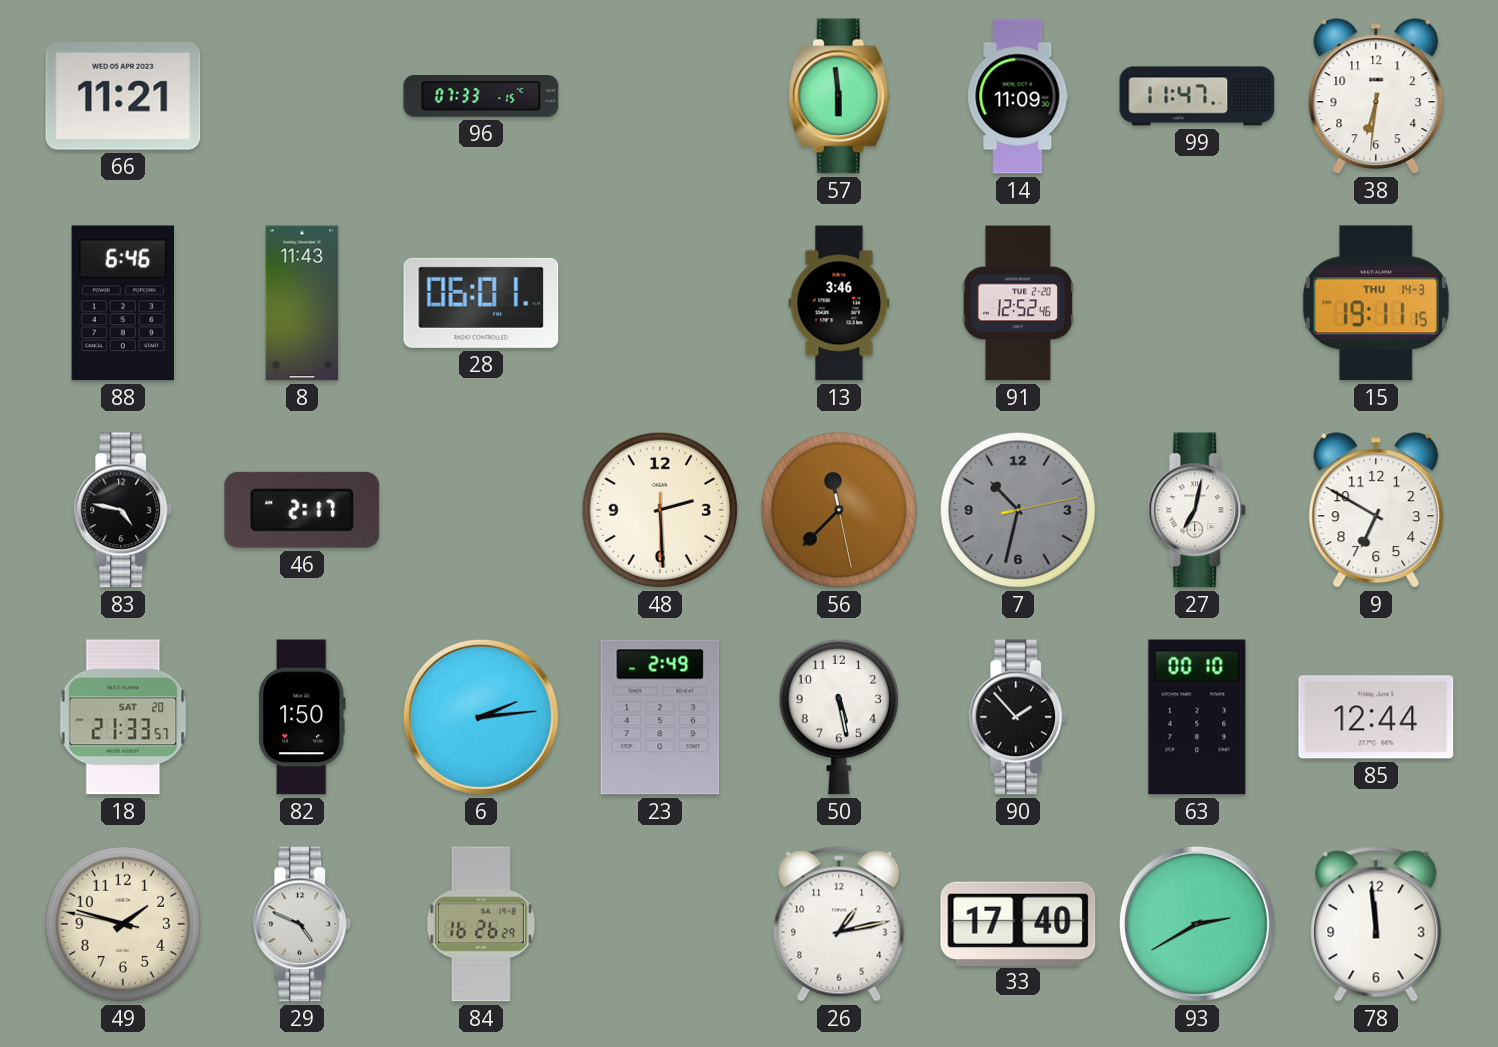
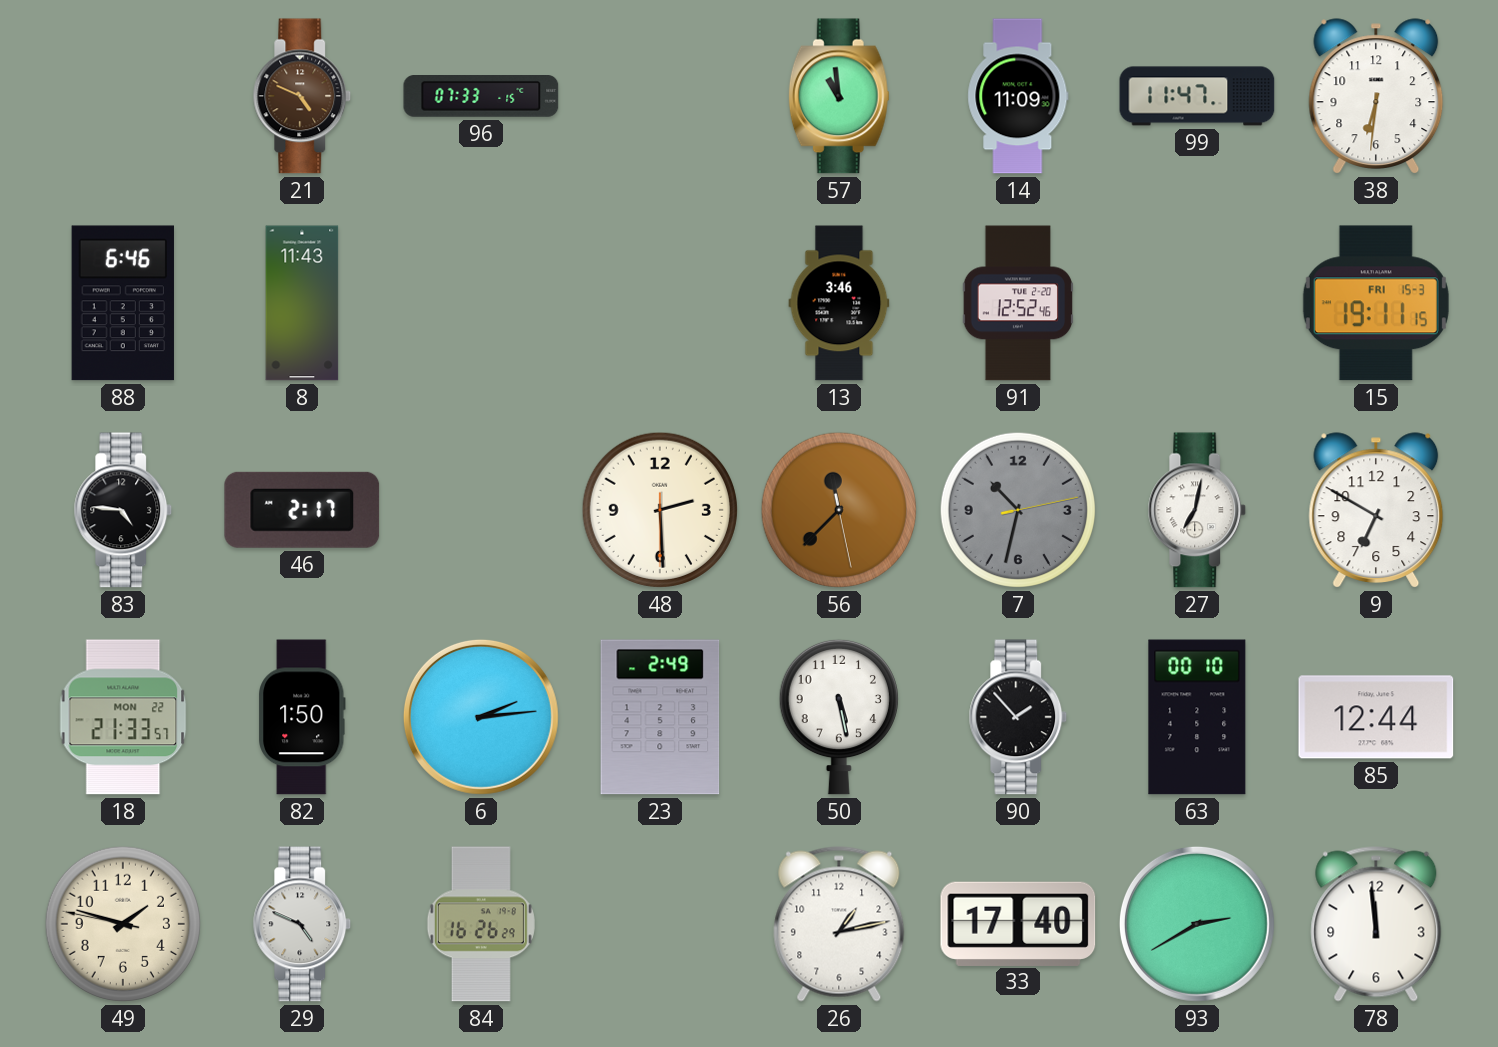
66: 11:21 -> none (123, 96)
21: none -> 4:49 (302, 96)
57: 5:59 -> 10:59 (839, 96)
28: 06:01 -> none (481, 303)
15 date: THU 14-3 -> FRI 15-3 (1376, 303)
83: 4:47 -> 4:46 (123, 510)
18 date: SAT 20 -> MON 22 (123, 717)
